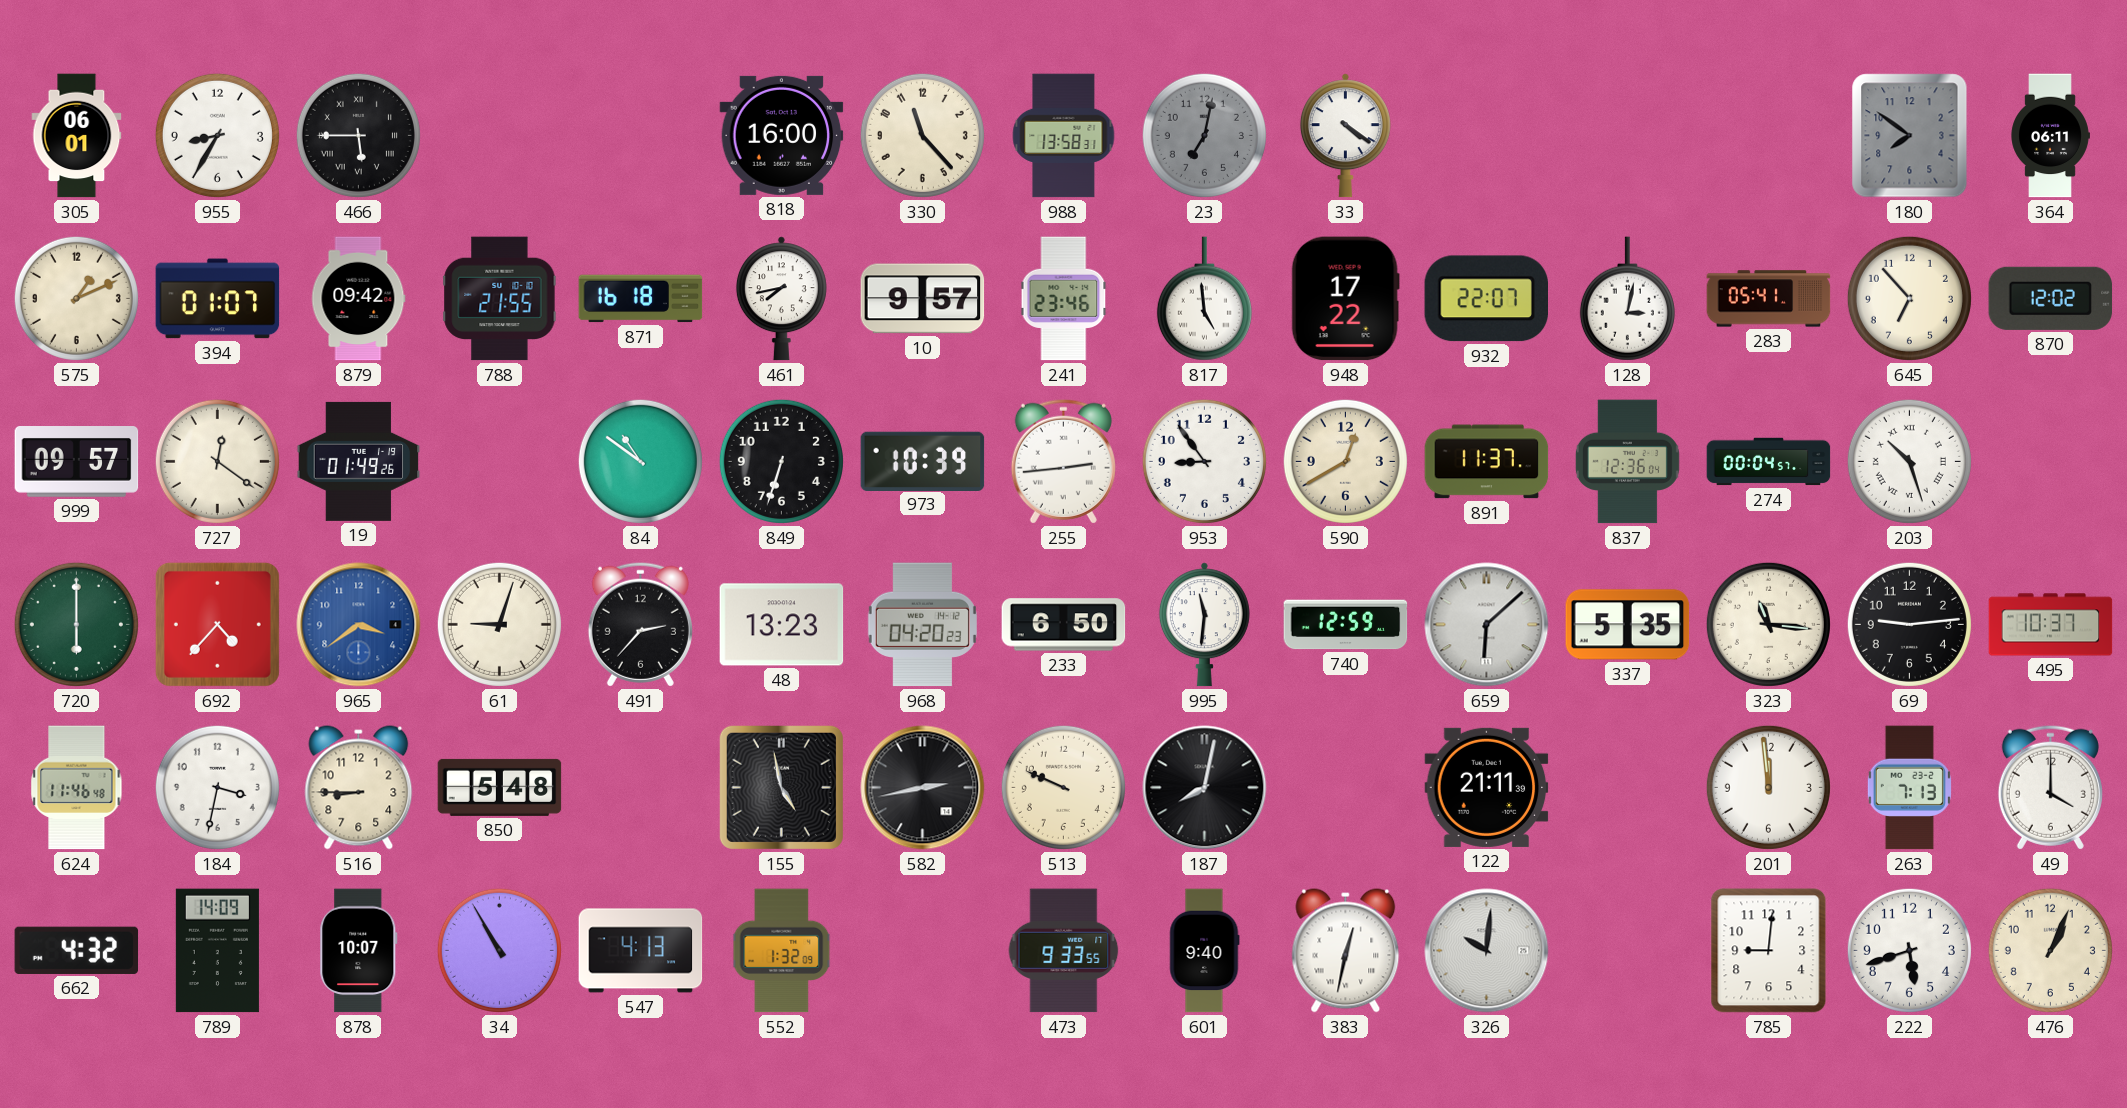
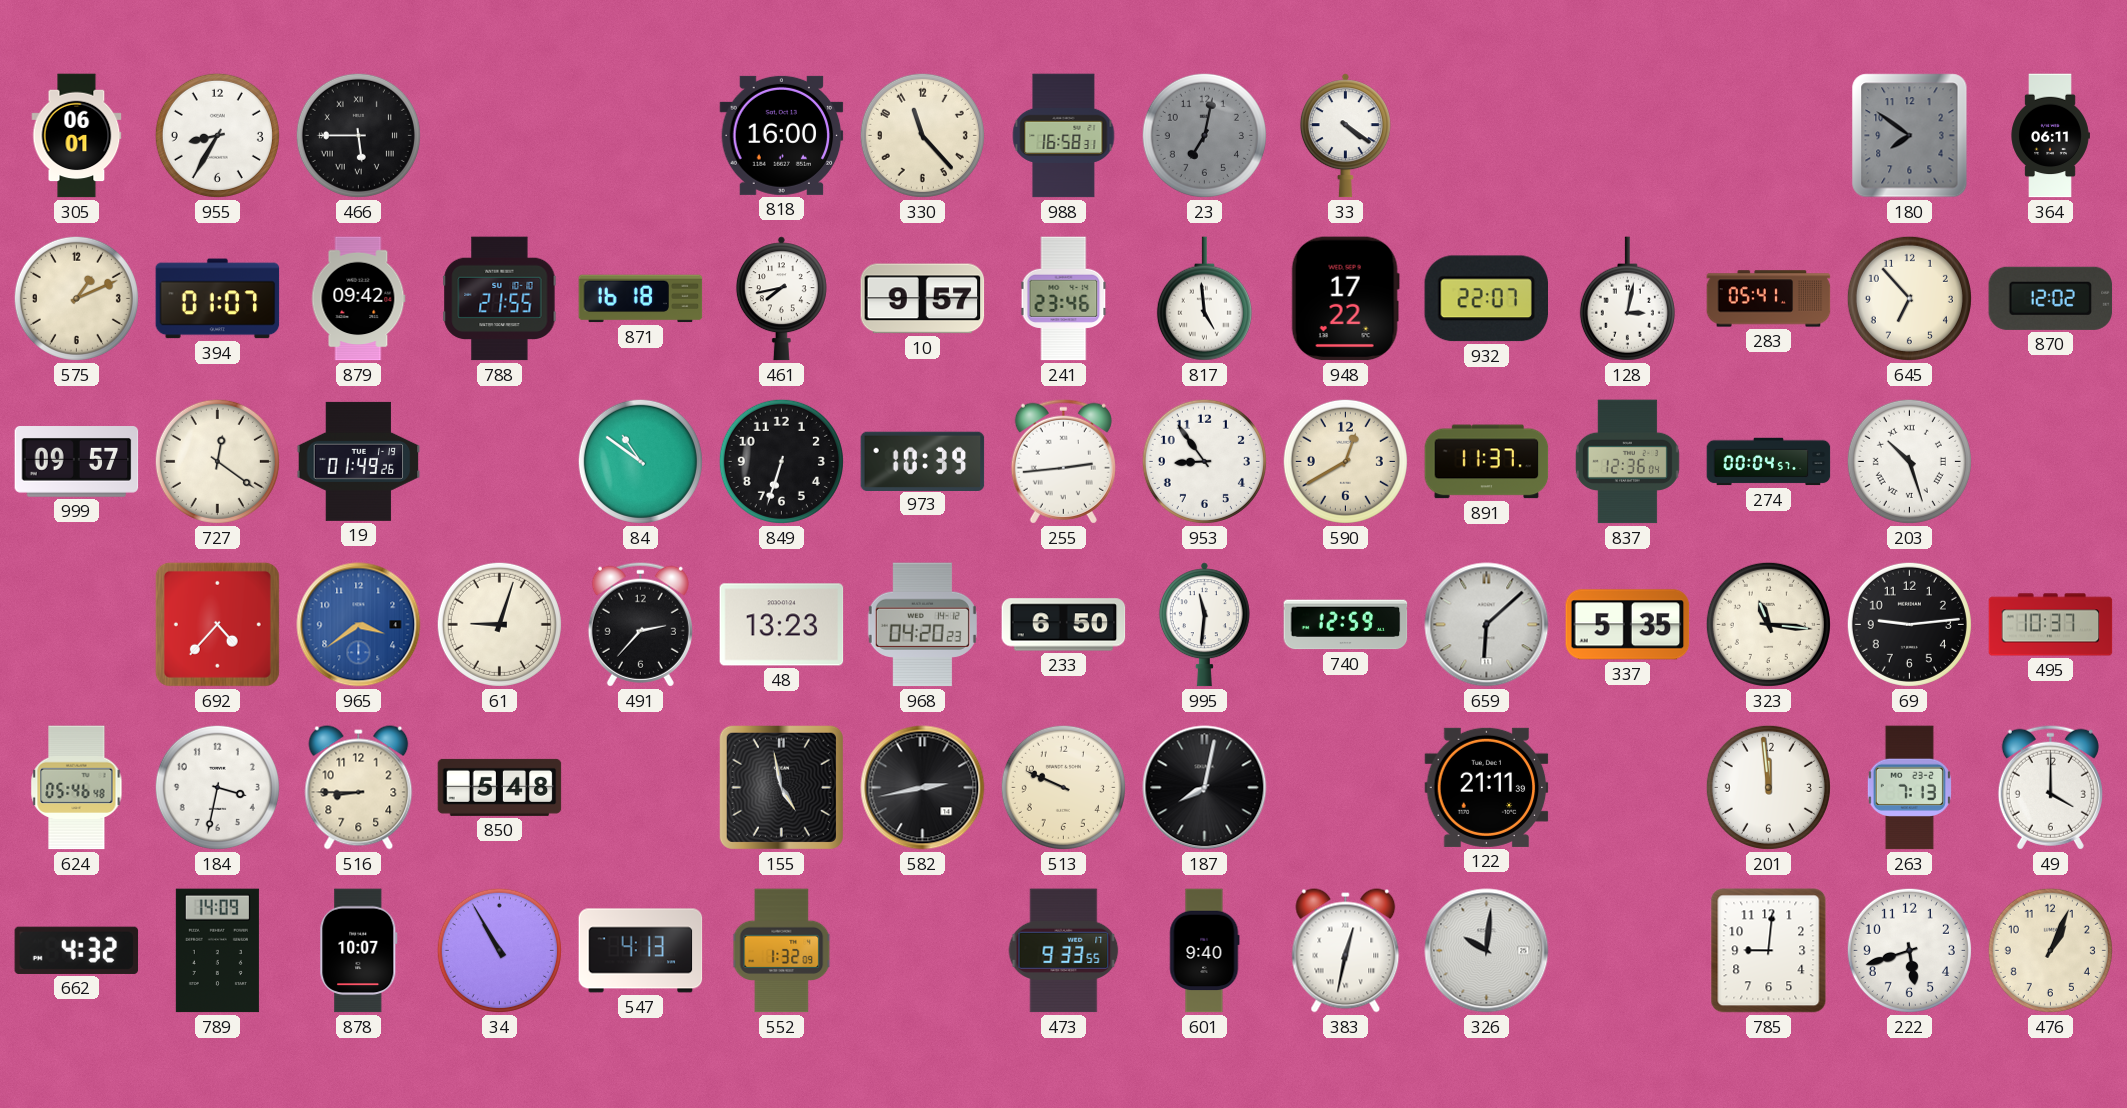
988: 13:58 -> 16:58 (1064, 136)
720: 6:00 -> none (76, 624)
624: 11:46 -> 05:46 (77, 788)
